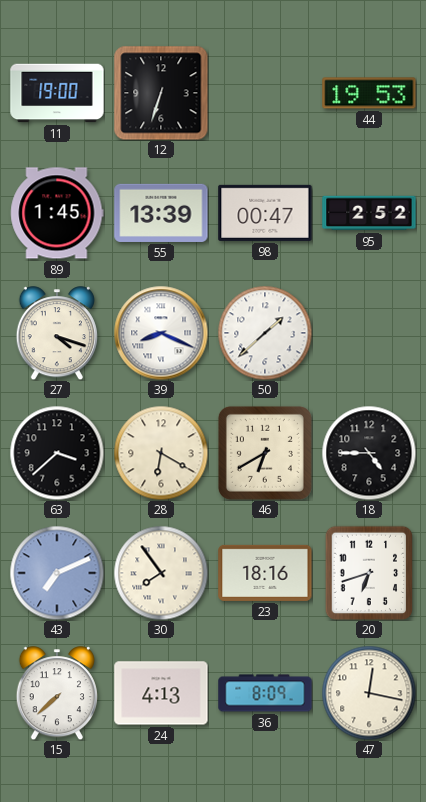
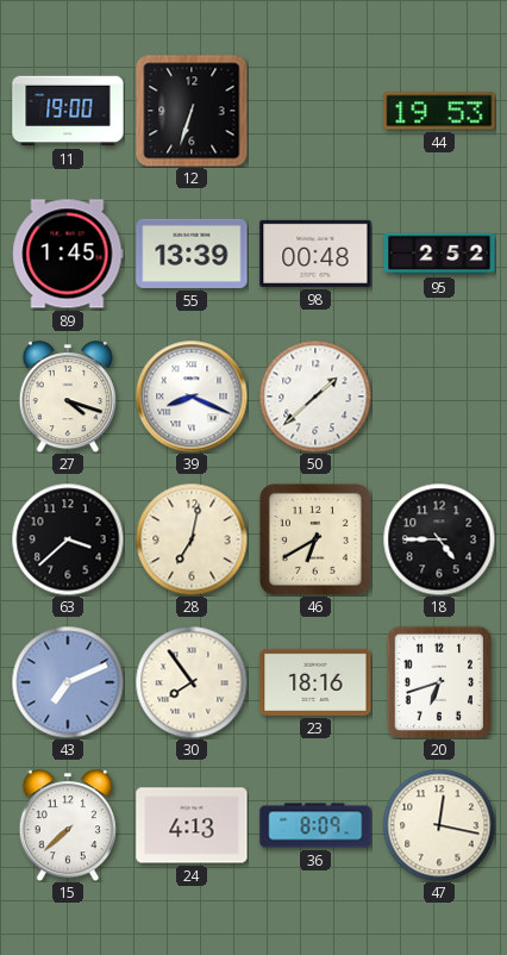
98: 00:47 -> 00:48 (315, 254)
28: 6:20 -> 7:02 (192, 539)
